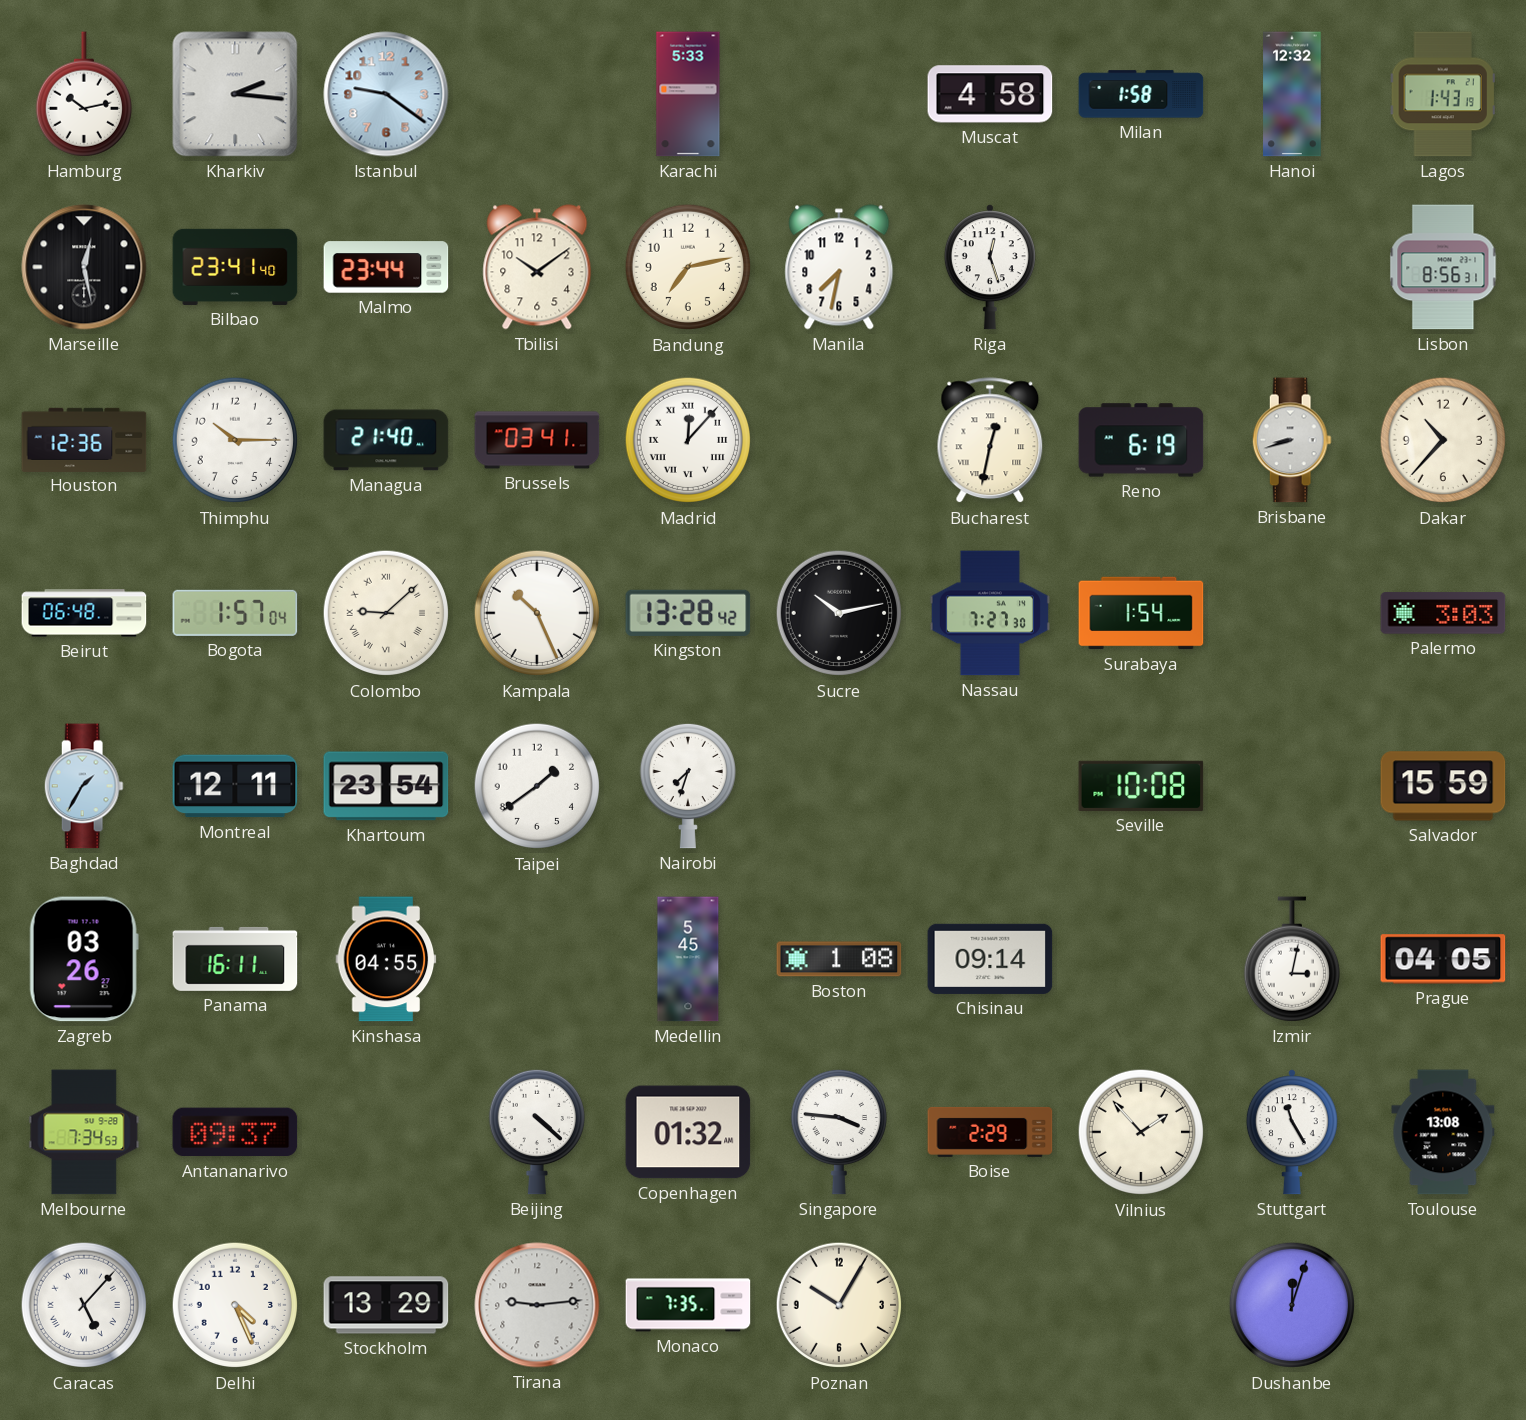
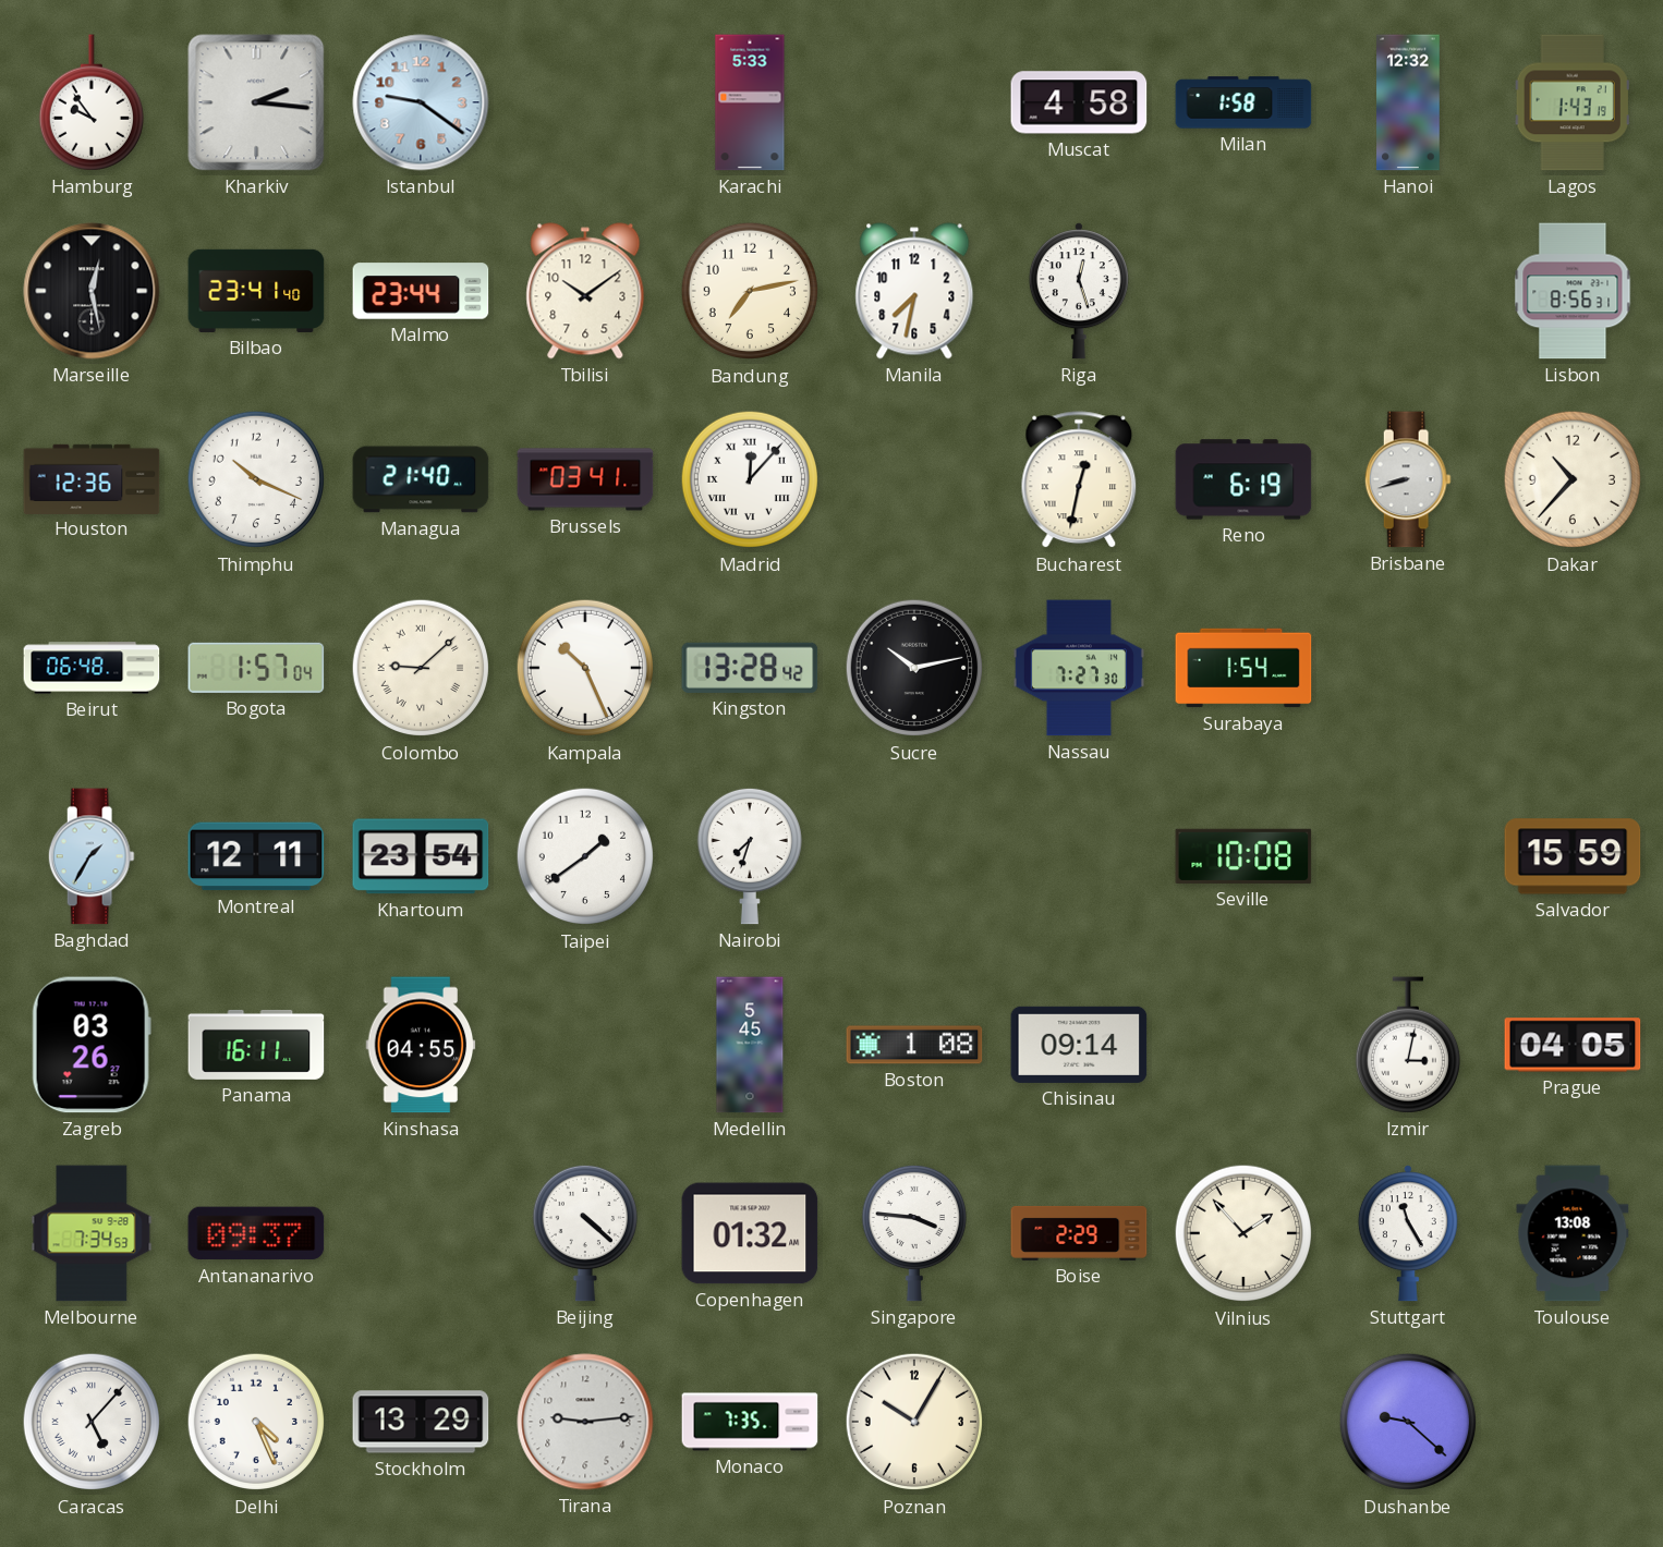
Hamburg: 10:13 -> 9:54 (92, 102)
Thimphu: 10:15 -> 10:19 (256, 479)
Palermo: 3:03 -> none (1443, 613)
Dushanbe: 12:03 -> 9:22 (1408, 1422)
